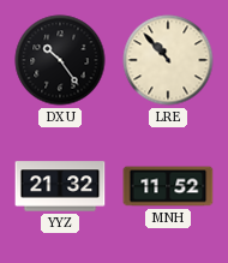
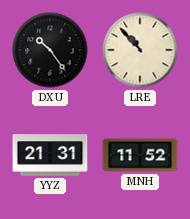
YYZ: 21:32 -> 21:31 (50, 155)
